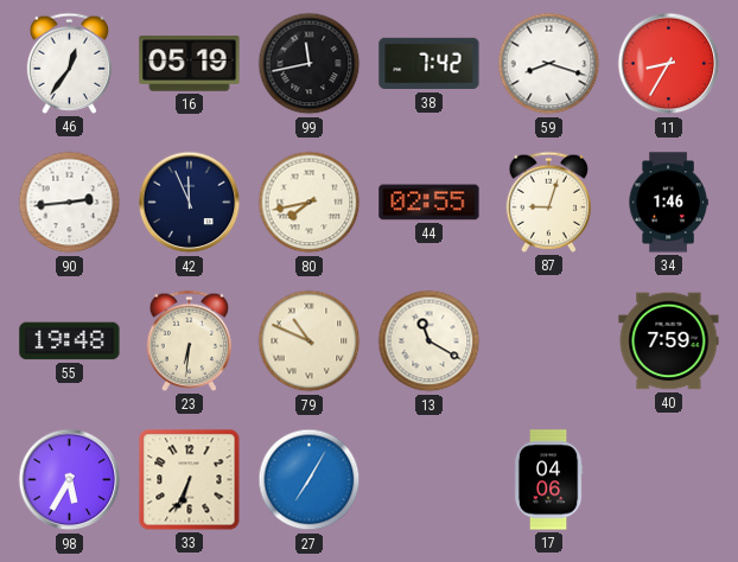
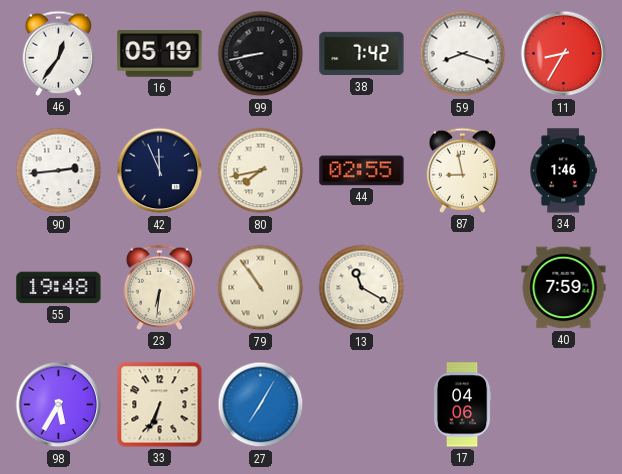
99: 11:43 -> 8:43 (261, 54)
87: 9:03 -> 8:58 (463, 170)
79: 10:49 -> 10:54 (261, 288)
